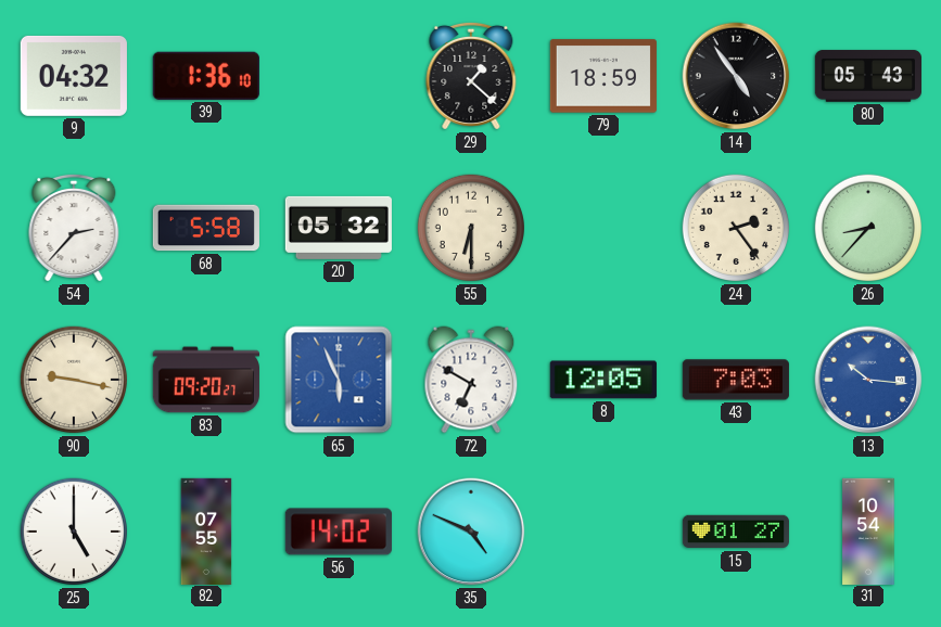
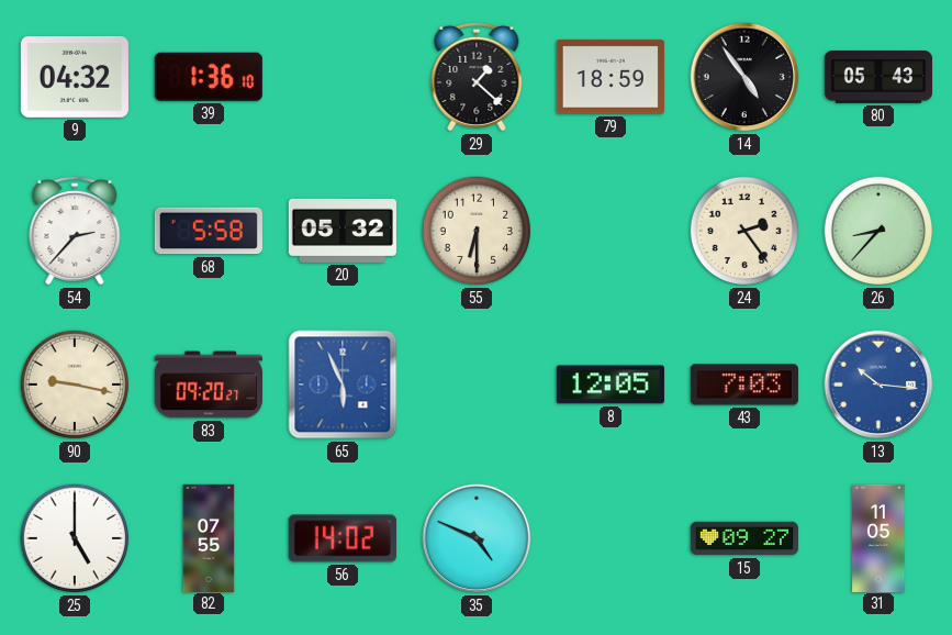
72: 6:50 -> none (471, 380)
15: 01:27 -> 09:27 (744, 538)
31: 10:54 -> 11:05 (878, 537)
